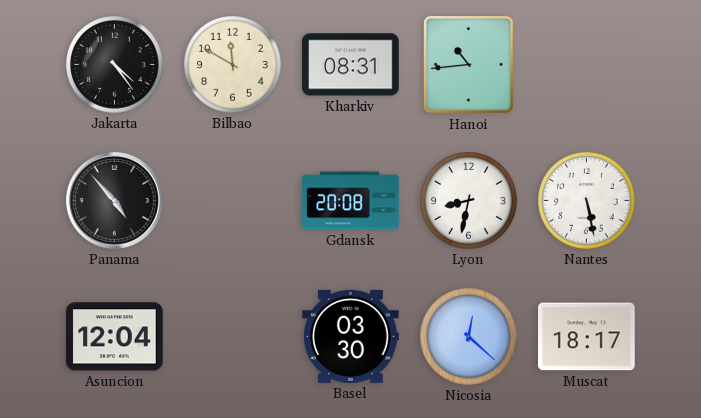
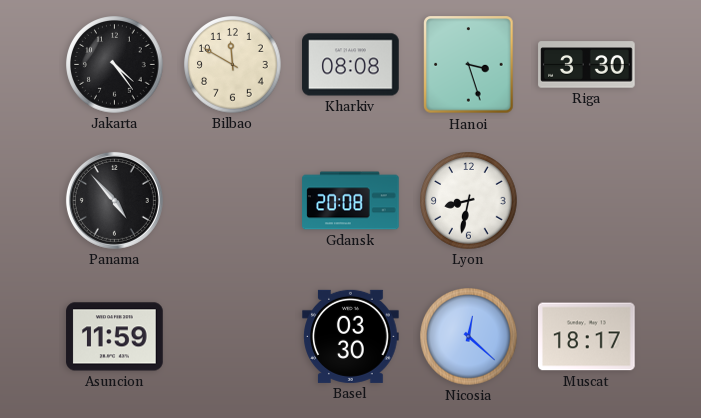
Kharkiv: 08:31 -> 08:08 (351, 65)
Hanoi: 10:44 -> 3:27 (469, 65)
Riga: none -> 3:30 (587, 65)
Nantes: 5:28 -> none (587, 201)
Asuncion: 12:04 -> 11:59 (115, 337)
